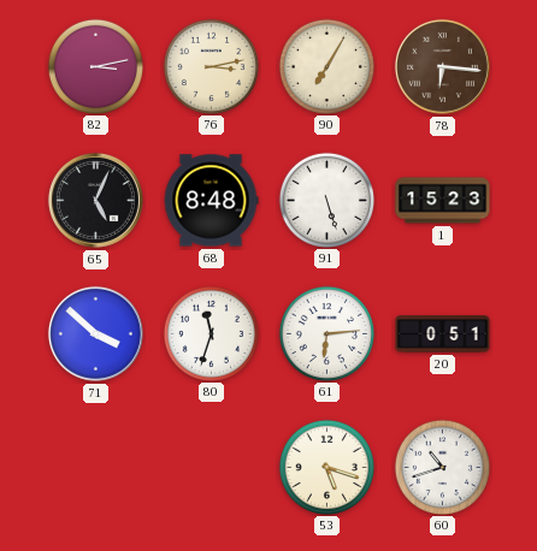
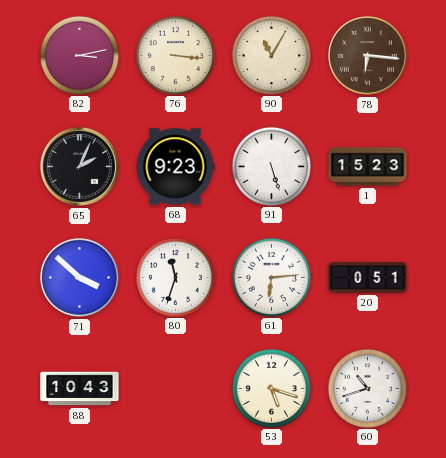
76: 3:13 -> 3:16 (175, 55)
90: 7:05 -> 11:05 (271, 55)
65: 5:04 -> 2:04 (79, 166)
68: 8:48 -> 9:23 (175, 167)
88: none -> 10:43 (80, 389)
